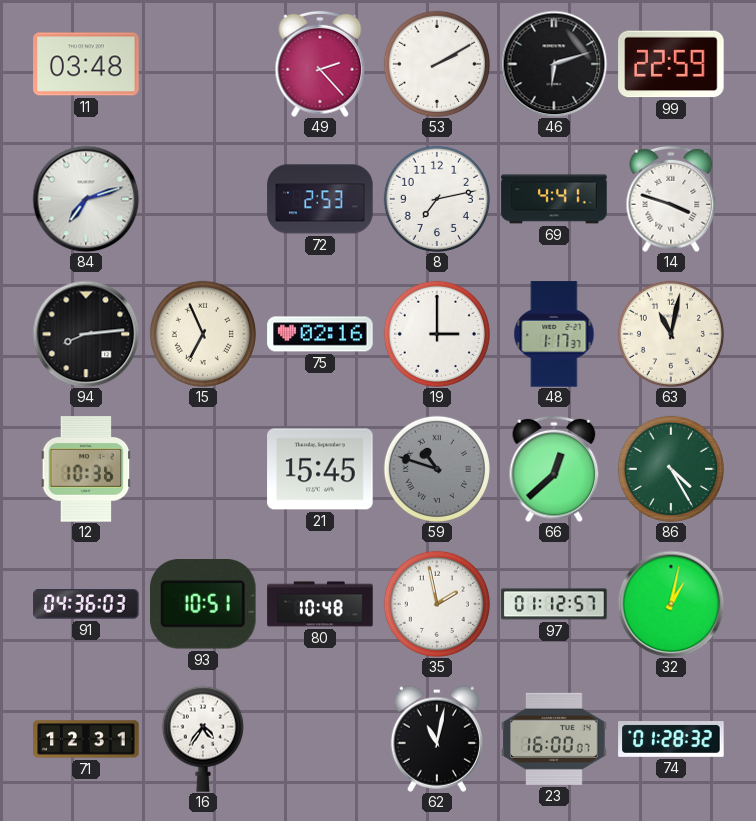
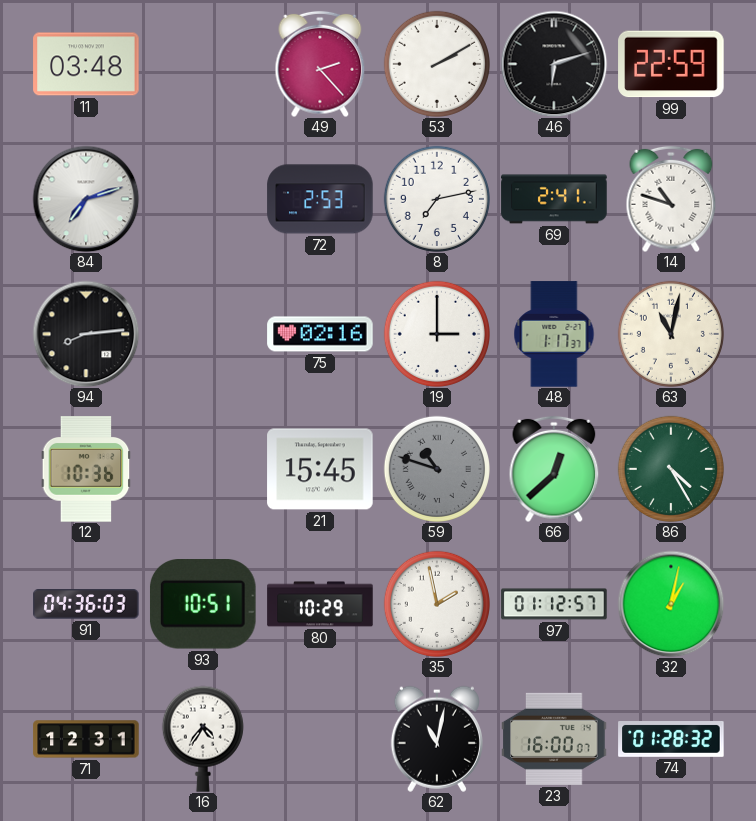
69: 4:41 -> 2:41 (554, 199)
14: 3:48 -> 10:48 (671, 199)
15: 6:56 -> none (203, 334)
80: 10:48 -> 10:29 (320, 604)
